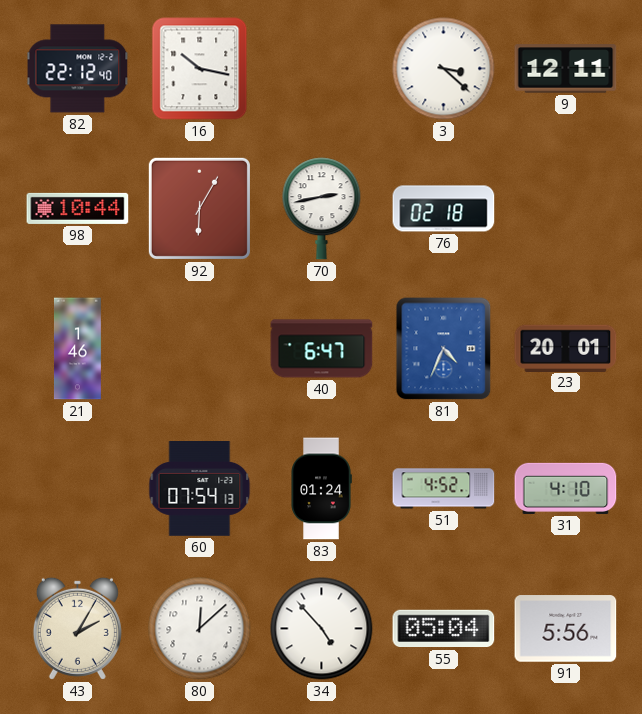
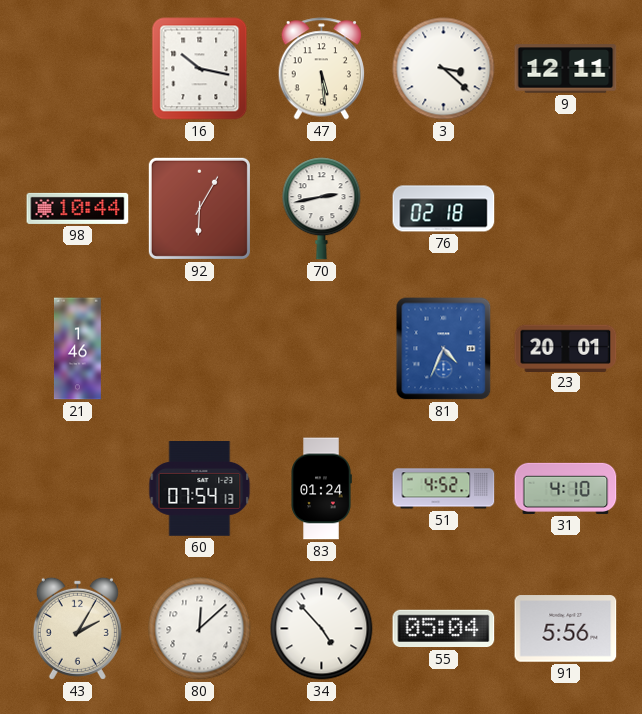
82: 22:12 -> none (78, 69)
47: none -> 5:29 (322, 69)
40: 6:47 -> none (322, 349)
